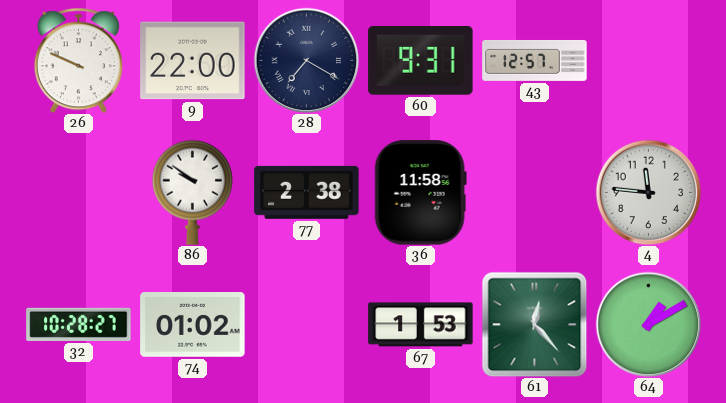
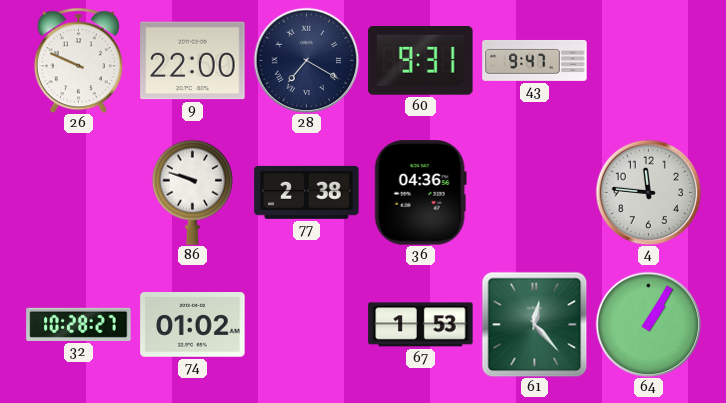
43: 12:57 -> 9:47 (535, 60)
86: 9:51 -> 9:48 (192, 192)
36: 11:58 -> 04:36 (420, 193)
64: 1:10 -> 1:05 (648, 324)
